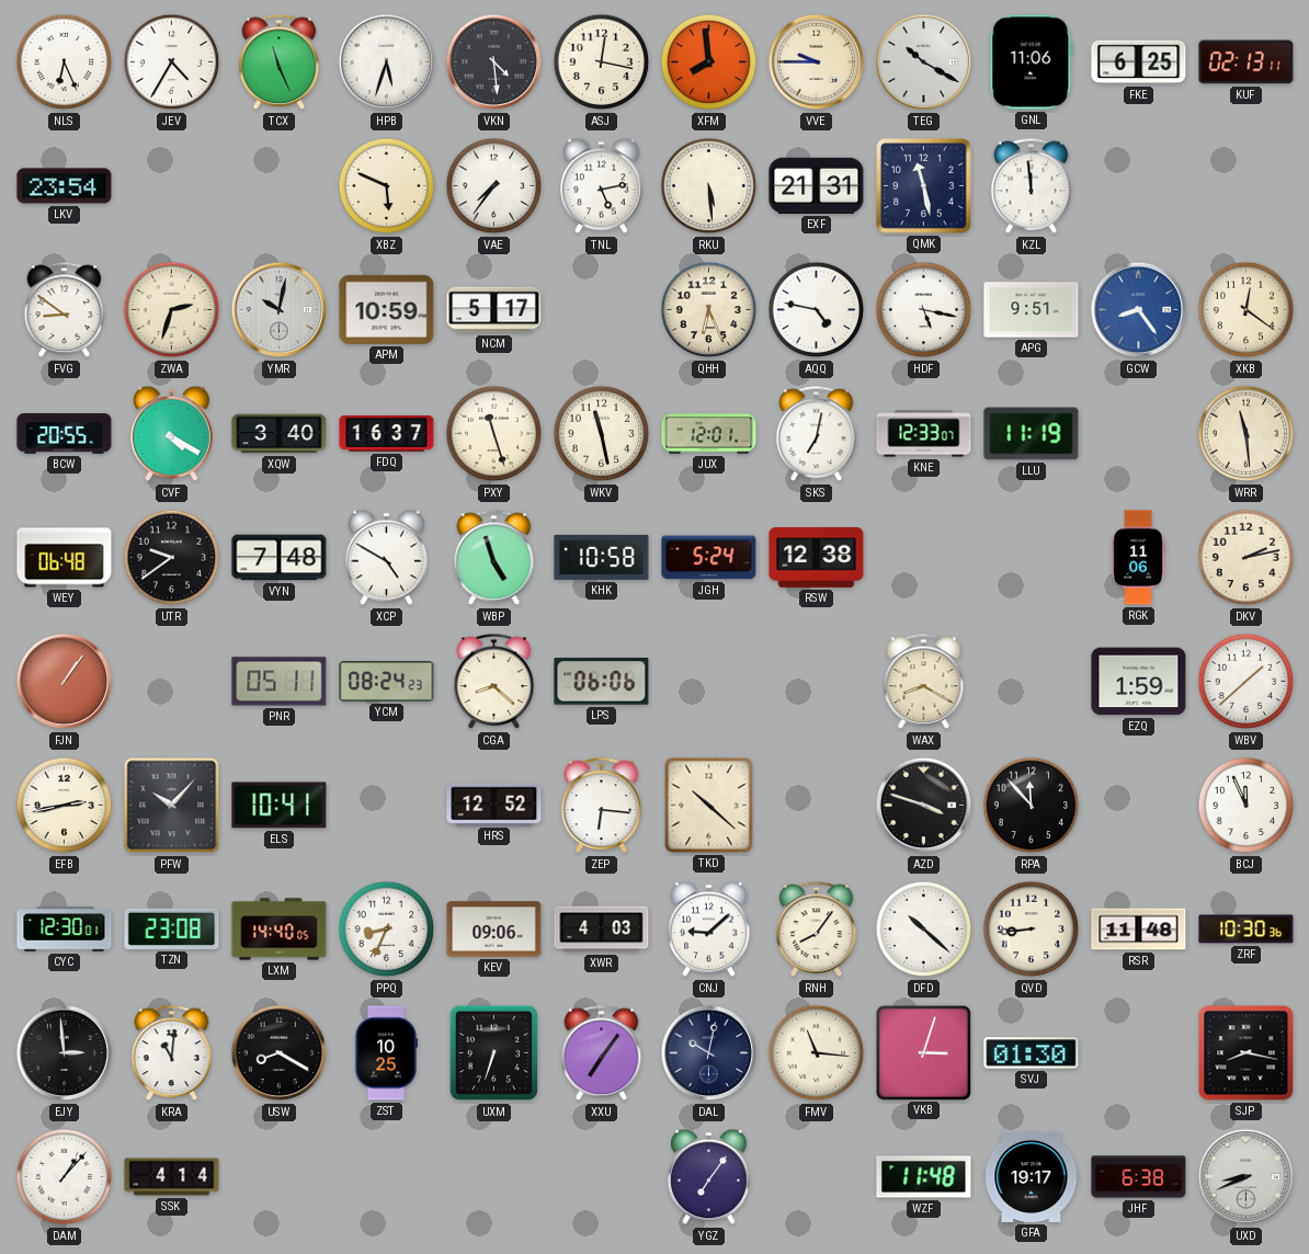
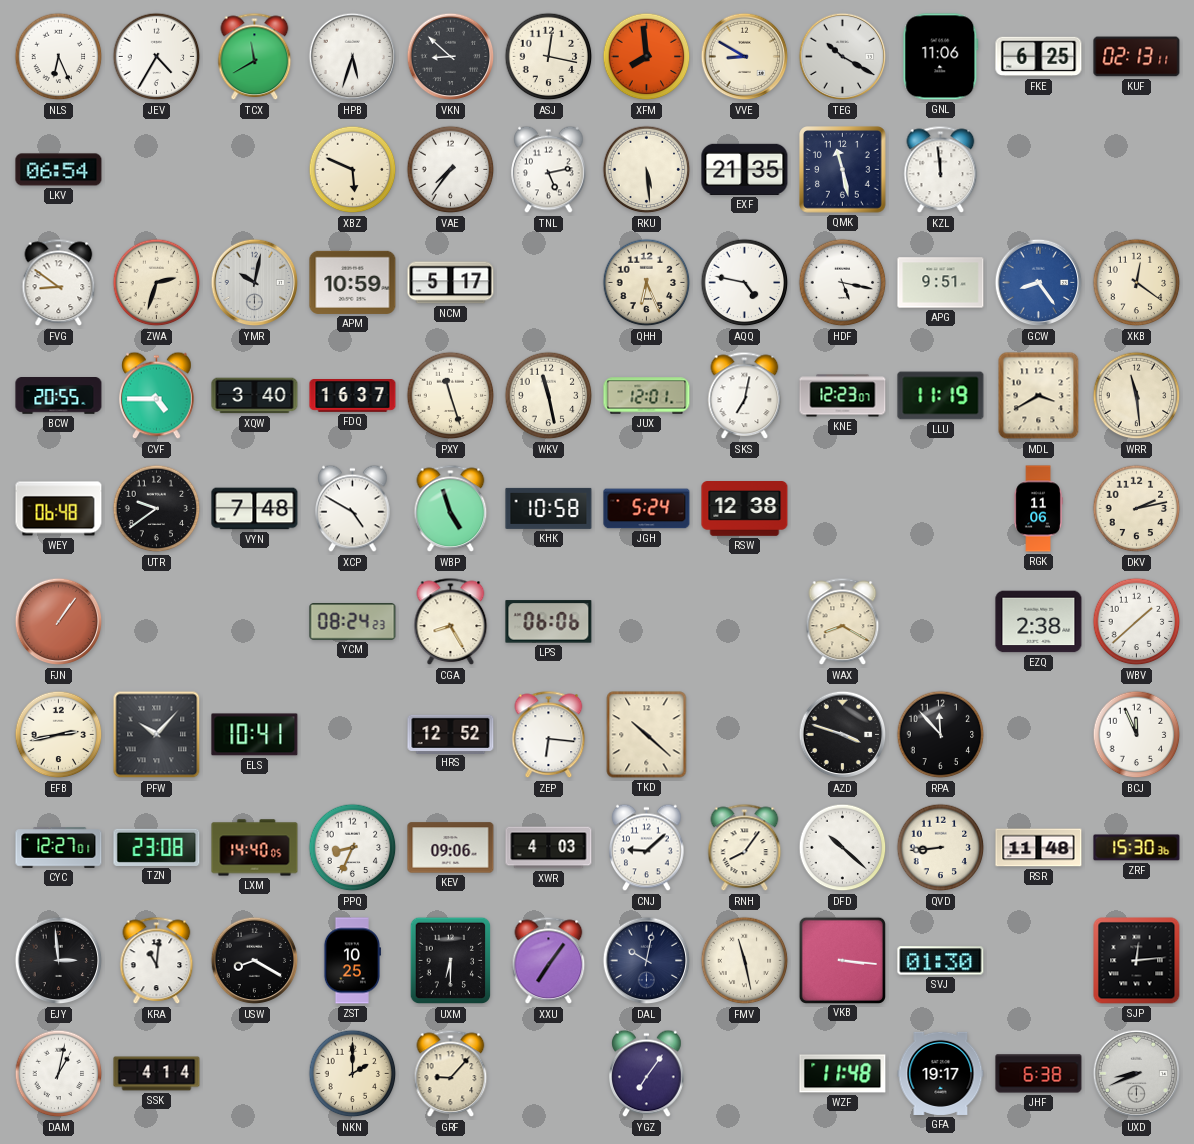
TCX: 11:26 -> 11:40 (255, 57)
VKN: 4:29 -> 8:52 (451, 57)
VVE: 9:45 -> 8:50 (745, 57)
LKV: 23:54 -> 06:54 (59, 170)
EXF: 21:31 -> 21:35 (745, 169)
CVF: 4:20 -> 4:45 (157, 396)
KNE: 12:33 -> 12:23 (843, 396)
MDL: none -> 3:40 (1039, 396)
PNR: 05:11 -> none (280, 682)
CGA: 8:22 -> 8:25 (451, 622)
EZQ: 1:59 -> 2:38 (1039, 622)
CYC: 12:30 -> 12:27 (59, 848)
ZRF: 10:30 -> 15:30 (1137, 848)
UXM: 6:33 -> 6:30 (451, 961)
FMV: 11:16 -> 11:28 (745, 961)
VKB: 3:03 -> 3:16 (842, 960)
SJP: 8:17 -> 12:14 (1137, 961)
DAM: 1:07 -> 1:02 (59, 1074)
NKN: none -> 2:00 (353, 1074)
GRF: none -> 9:07 (451, 1074)
